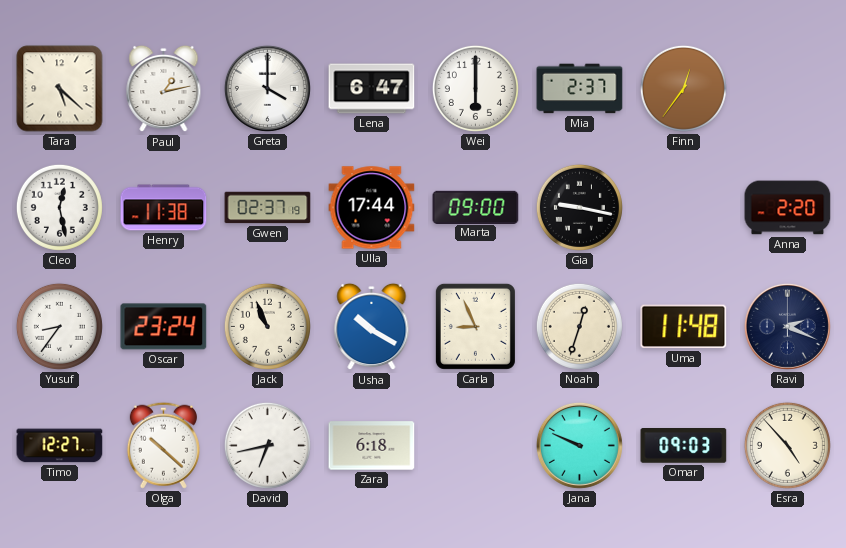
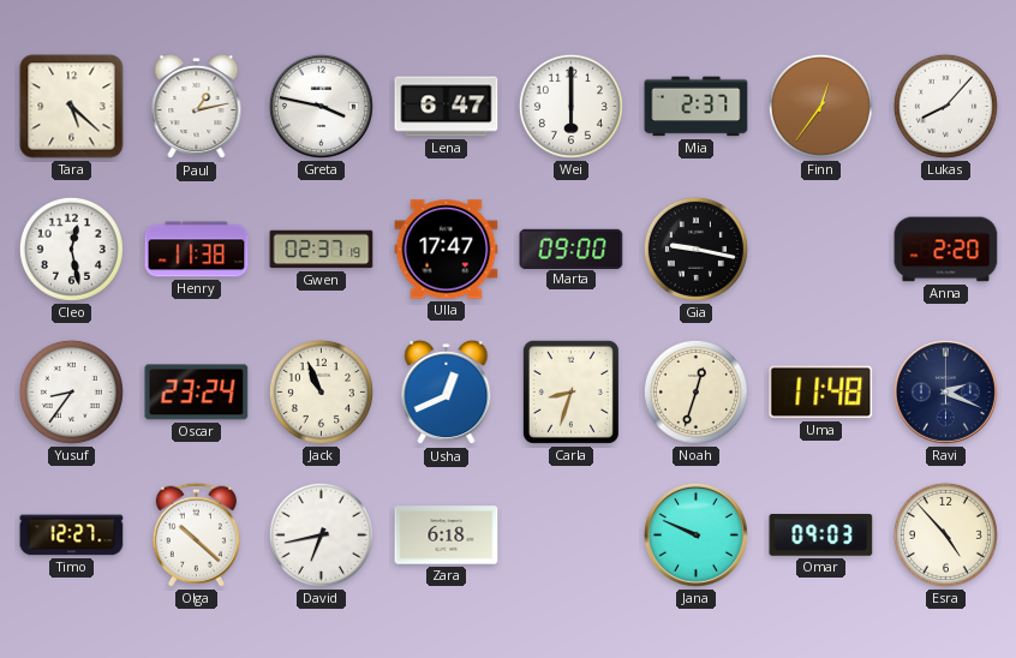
Greta: 4:00 -> 3:47 (321, 106)
Lukas: none -> 8:07 (945, 106)
Ulla: 17:44 -> 17:47 (447, 250)
Usha: 10:20 -> 12:41 (447, 393)
Carla: 8:56 -> 8:33 (570, 391)
